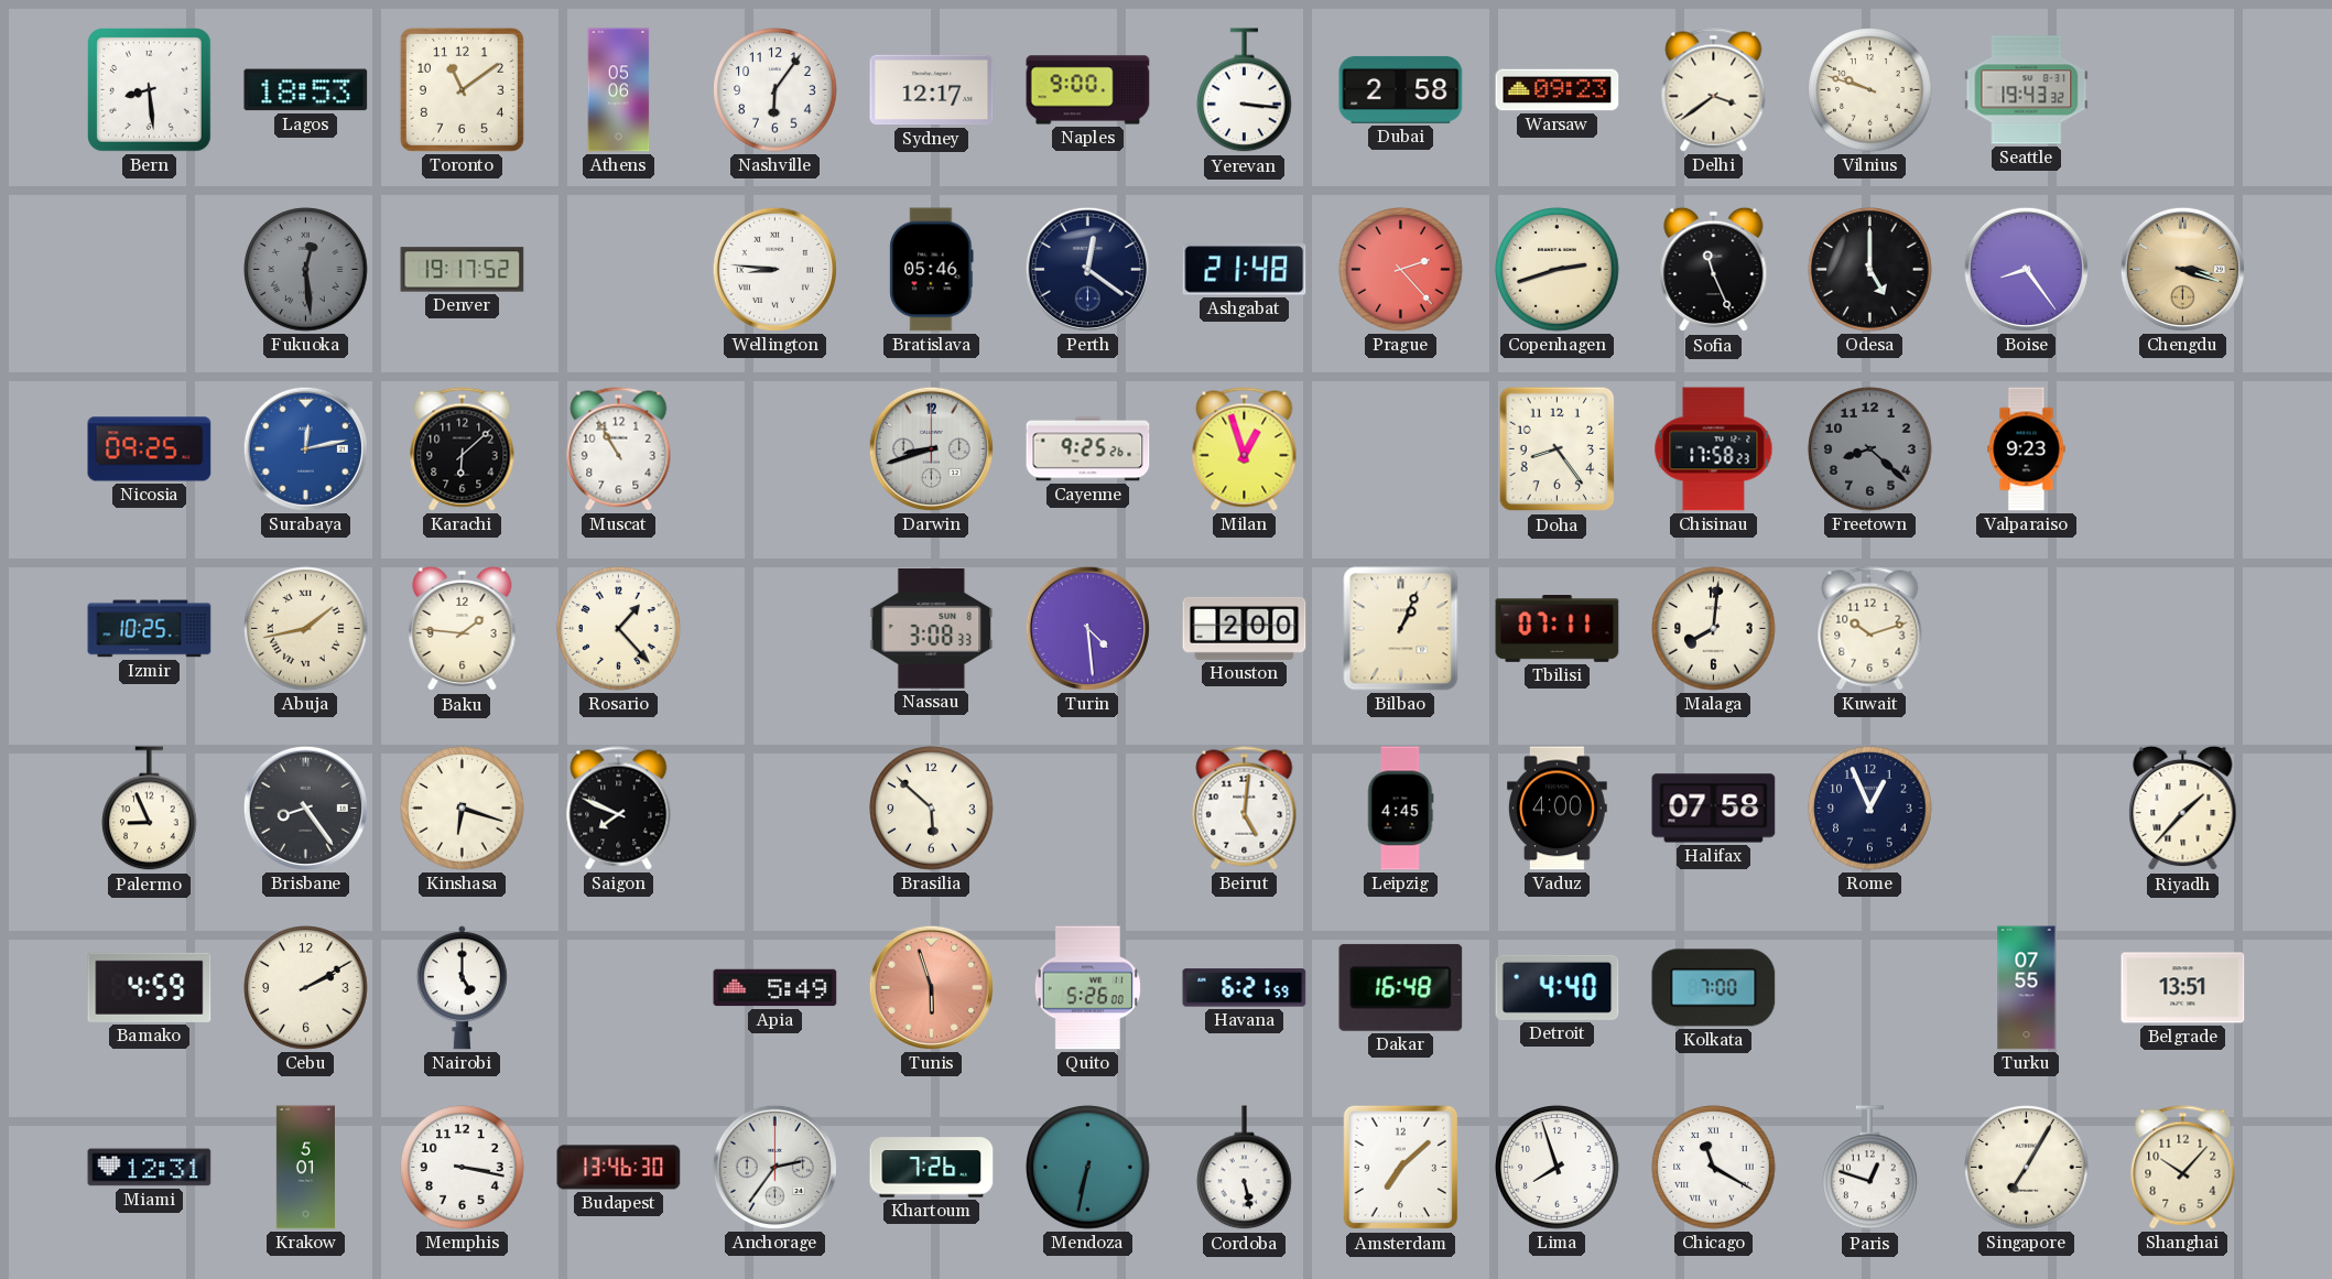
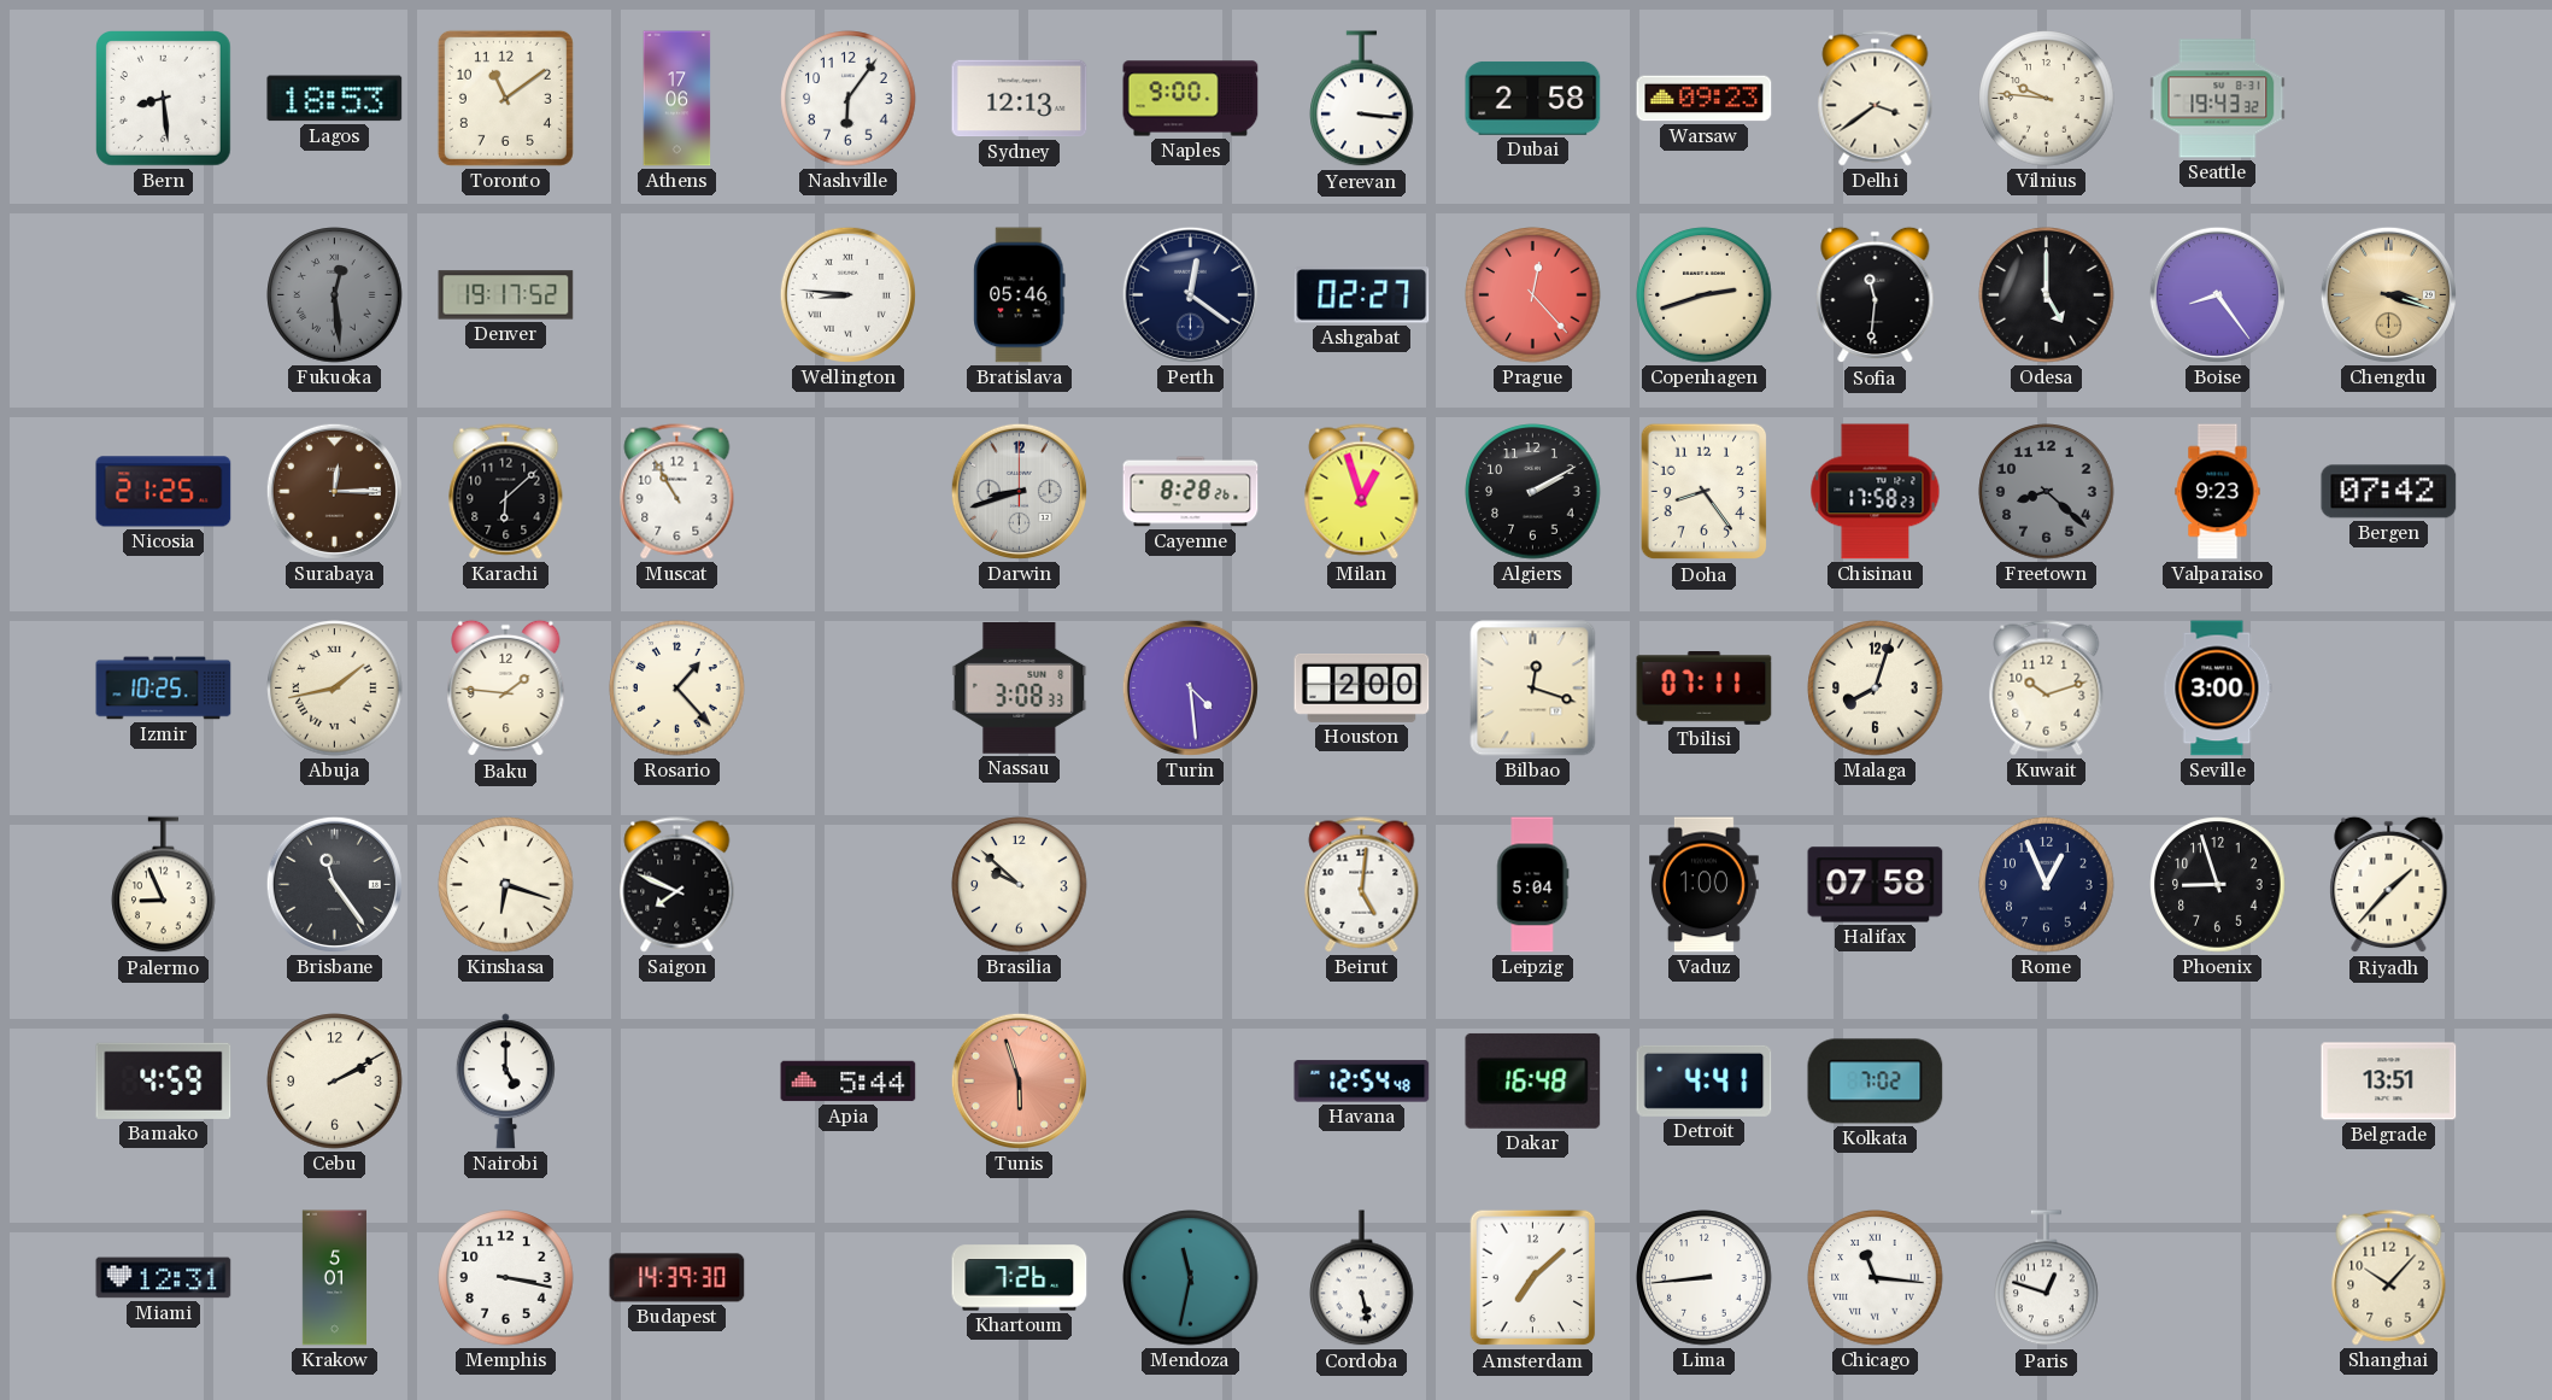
Athens: 05:06 -> 17:06 (677, 99)
Sydney: 12:17 -> 12:13 (1020, 99)
Vilnius: 9:48 -> 9:46 (2047, 99)
Ashgabat: 21:48 -> 02:27 (1362, 295)
Prague: 2:23 -> 12:23 (1533, 295)
Sofia: 11:26 -> 11:31 (1876, 295)
Nicosia: 09:25 -> 21:25 (164, 492)
Surabaya: 12:13 -> 12:15 (334, 491)
Surabaya dial: blue -> brown (334, 491)
Cayenne: 9:25 -> 8:28 (1191, 492)
Algiers: none -> 2:10 (1533, 492)
Bergen: none -> 07:42 (2389, 492)
Bilbao: 1:04 -> 12:18 (1533, 689)
Malaga: 8:01 -> 8:03 (1876, 689)
Seville: none -> 3:00 (2218, 689)
Brisbane: 8:24 -> 11:24 (334, 884)
Brasilia: 5:52 -> 9:52 (1020, 885)
Leipzig: 4:45 -> 5:04 (1532, 885)
Vaduz: 4:00 -> 1:00 (1705, 885)
Phoenix: none -> 8:57 (2218, 885)
Apia: 5:49 -> 5:44 (849, 1082)
Quito: 5:26 -> none (1087, 988)
Havana: 6:21 -> 12:54 (1362, 1082)
Detroit: 4:40 -> 4:41 (1705, 1080)
Kolkata: 7:00 -> 7:02 (1876, 1082)
Turku: 07:55 -> none (2027, 988)
Budapest: 13:46 -> 14:39 (677, 1278)
Anchorage: 2:36 -> none (774, 1167)
Mendoza: 6:32 -> 11:32 (1191, 1278)
Lima: 7:57 -> 8:44 (1705, 1278)
Chicago: 11:20 -> 11:16 (1876, 1278)
Singapore: 7:05 -> none (2027, 1168)
